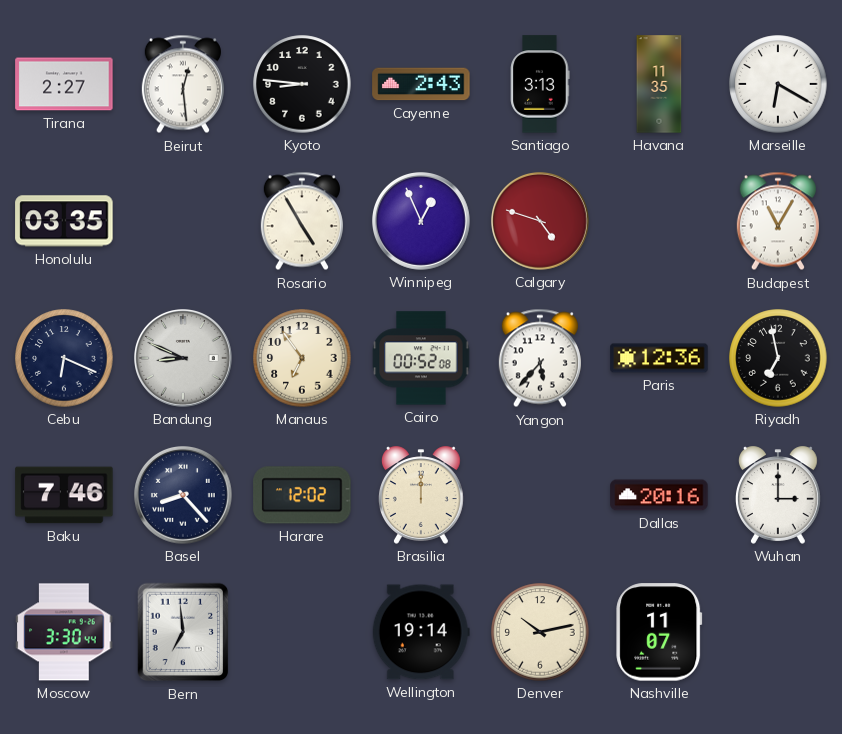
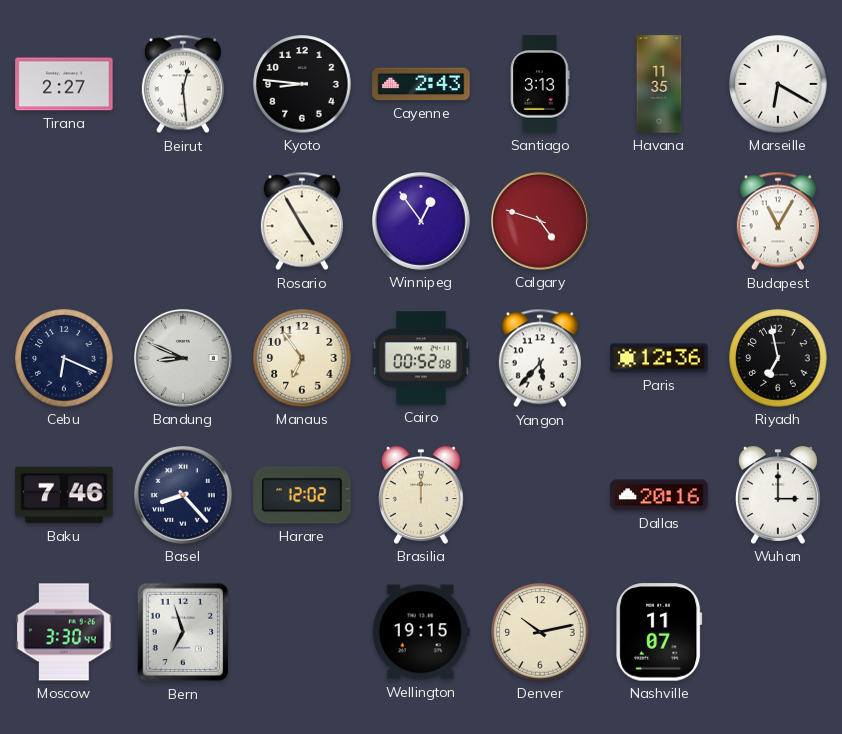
Honolulu: 03:35 -> none (64, 221)
Winnipeg: 12:56 -> 12:54 (422, 222)
Bern: 6:59 -> 6:57 (183, 632)
Wellington: 19:14 -> 19:15 (421, 632)
